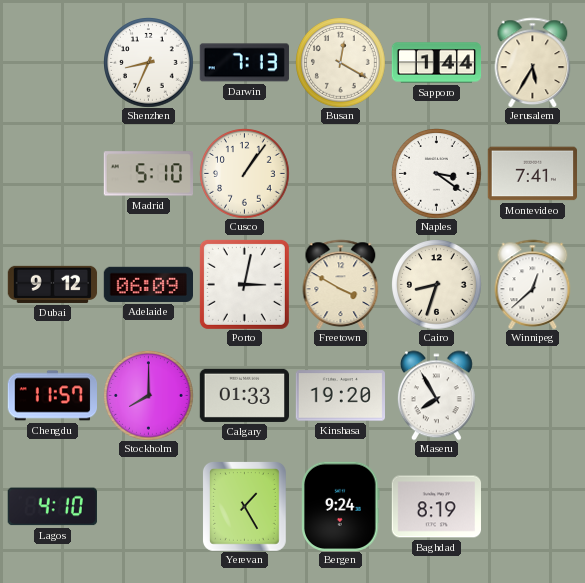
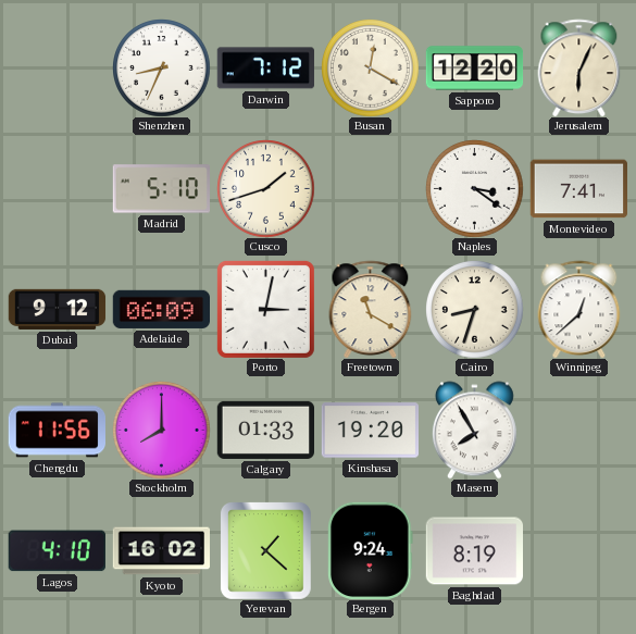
Darwin: 7:13 -> 7:12 (265, 69)
Sapporo: 1:44 -> 12:20 (474, 69)
Jerusalem: 5:35 -> 6:04 (579, 67)
Cusco: 1:06 -> 1:42 (266, 189)
Freetown: 3:50 -> 11:20 (371, 309)
Chengdu: 11:57 -> 11:56 (57, 431)
Kyoto: none -> 16:02 (161, 551)
Yerevan: 1:25 -> 1:22 (266, 551)
